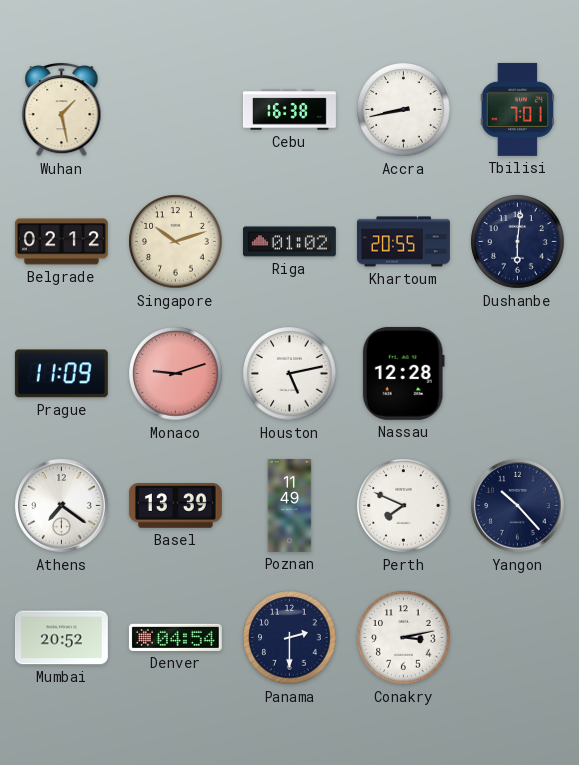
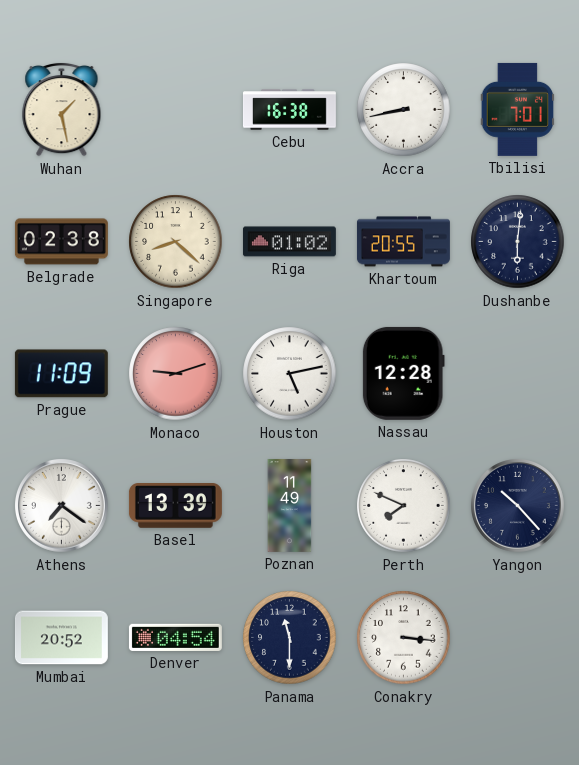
Belgrade: 02:12 -> 02:38 (61, 242)
Singapore: 10:12 -> 8:22 (176, 242)
Panama: 2:30 -> 11:30 (290, 638)
Conakry: 3:13 -> 3:16 (404, 638)
